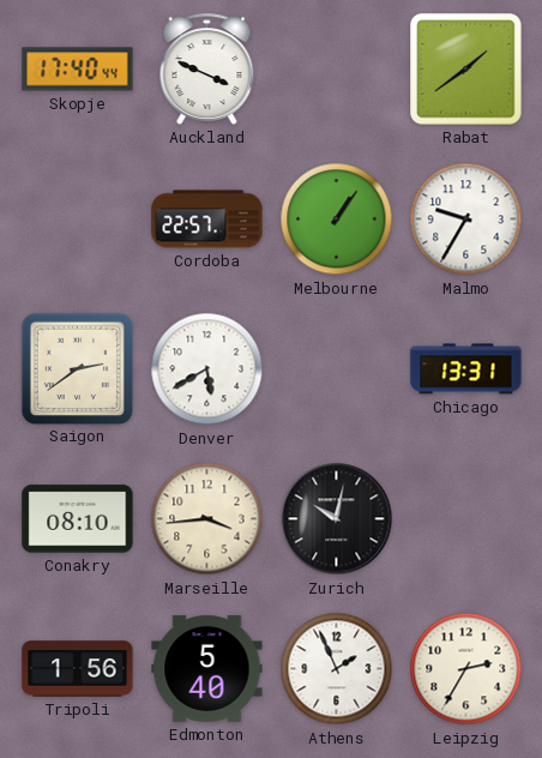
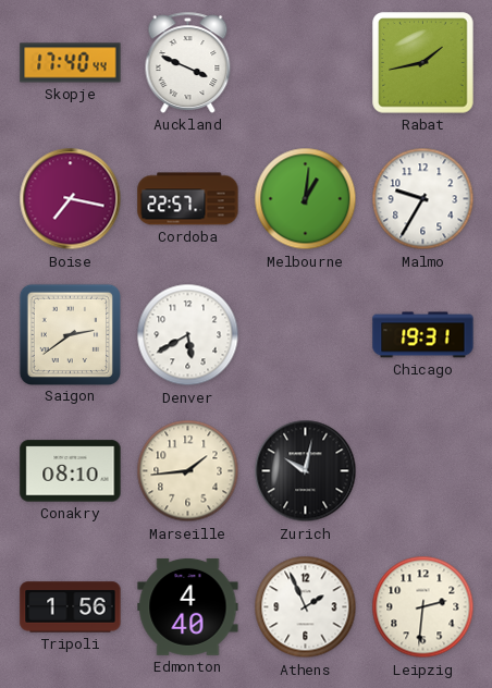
Rabat: 1:39 -> 1:43 (423, 63)
Boise: none -> 7:17 (71, 199)
Melbourne: 1:06 -> 1:01 (306, 199)
Chicago: 13:31 -> 19:31 (423, 335)
Marseille: 3:44 -> 1:44 (188, 471)
Edmonton: 5:40 -> 4:40 (188, 606)
Leipzig: 2:35 -> 2:31 (423, 607)
